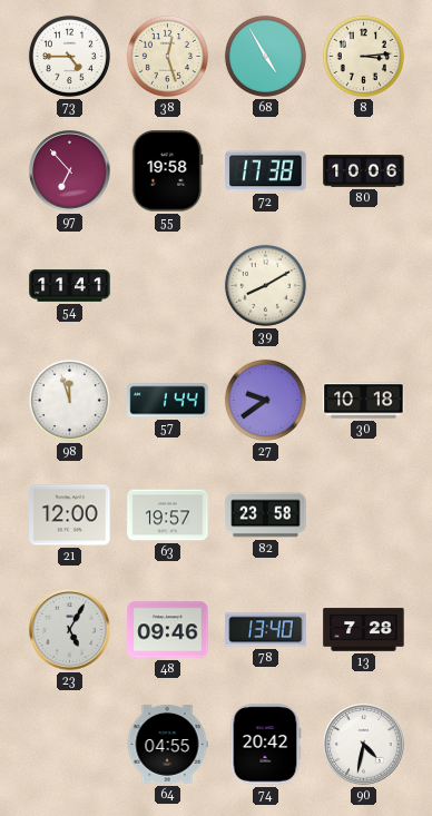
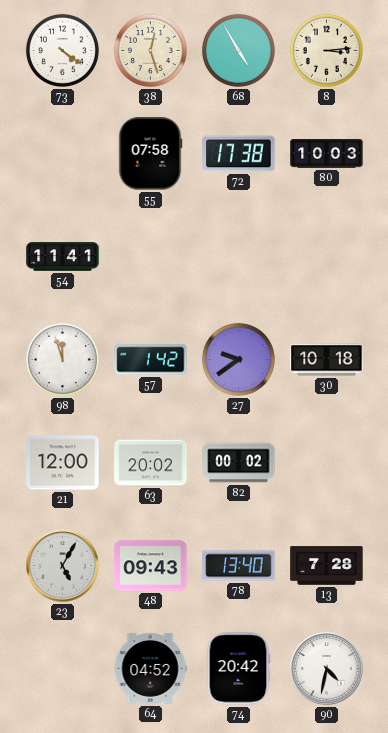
73: 4:45 -> 4:21 (62, 50)
97: 6:53 -> none (70, 171)
55: 19:58 -> 07:58 (150, 154)
80: 10:06 -> 10:03 (327, 154)
39: 8:10 -> none (265, 285)
57: 1:44 -> 1:42 (151, 360)
63: 19:57 -> 20:02 (151, 463)
82: 23:58 -> 00:02 (239, 463)
48: 09:46 -> 09:43 (151, 566)
64: 04:55 -> 04:52 (150, 668)
